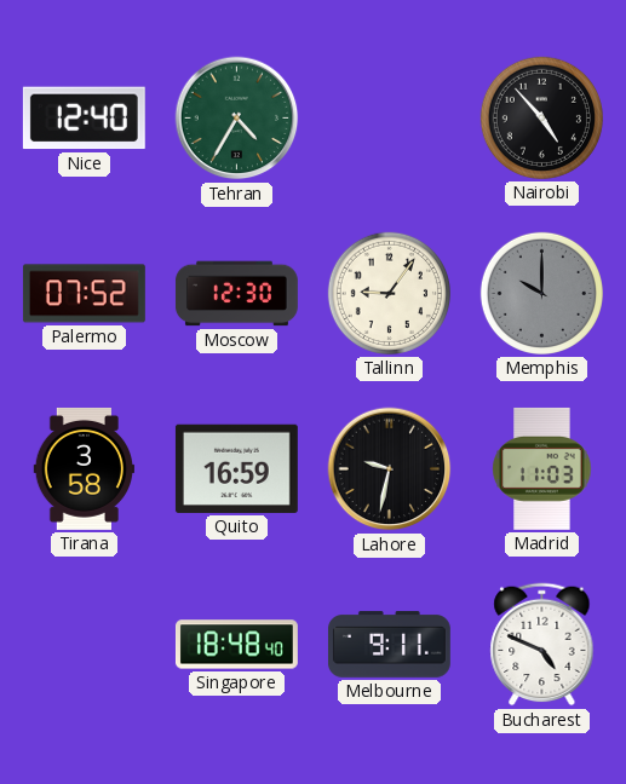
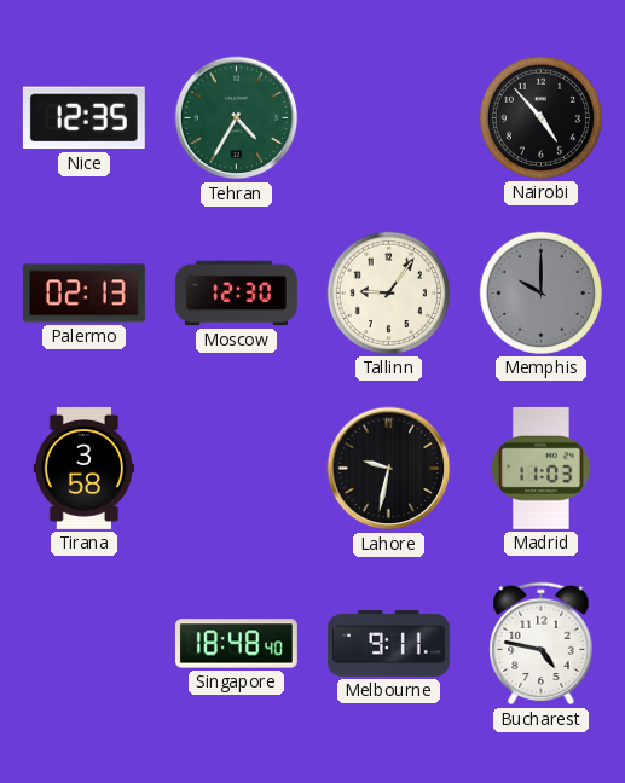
Nice: 12:40 -> 12:35 (83, 118)
Palermo: 07:52 -> 02:13 (83, 294)
Quito: 16:59 -> none (236, 468)
Bucharest: 4:49 -> 4:47 (542, 644)
